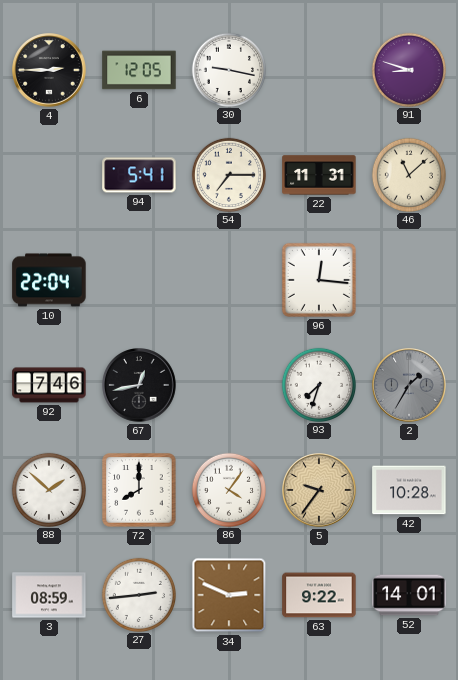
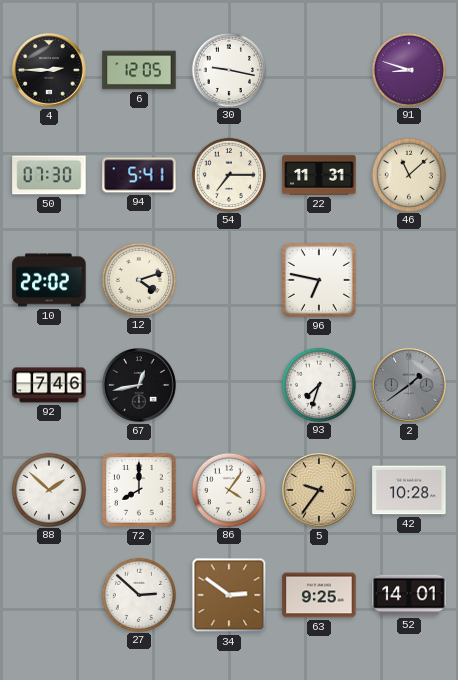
50: none -> 07:30 (49, 175)
10: 22:04 -> 22:02 (49, 280)
12: none -> 4:12 (138, 279)
96: 12:16 -> 6:47 (319, 280)
2: 1:35 -> 1:39 (409, 385)
3: 08:59 -> none (49, 595)
27: 2:44 -> 2:52 (138, 594)
34: 2:49 -> 2:51 (229, 595)
63: 9:22 -> 9:25 (319, 595)
